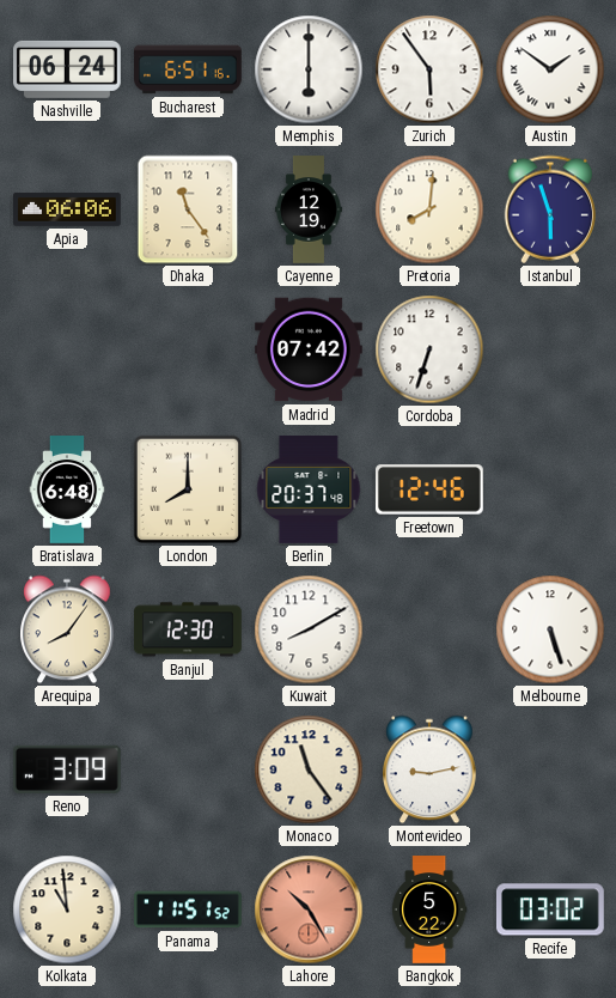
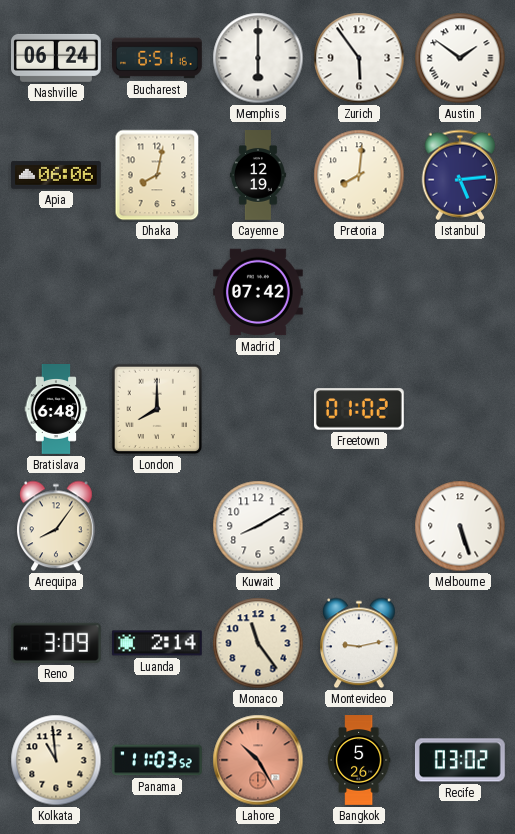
Dhaka: 11:24 -> 8:02 (157, 175)
Istanbul: 5:57 -> 5:14 (460, 175)
Cordoba: 6:33 -> none (429, 349)
Berlin: 20:37 -> none (309, 491)
Freetown: 12:46 -> 01:02 (359, 409)
Banjul: 12:30 -> none (188, 629)
Luanda: none -> 2:14 (157, 643)
Panama: 11:51 -> 11:03 (158, 760)
Bangkok: 5:22 -> 5:26 (359, 760)
